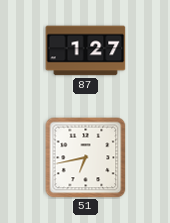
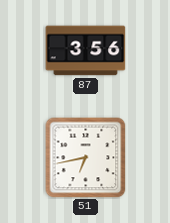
87: 1:27 -> 3:56 (86, 51)
